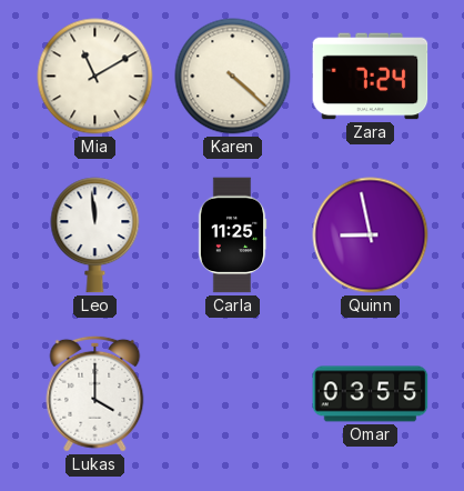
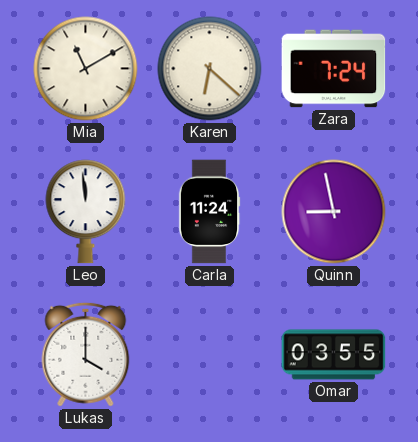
Karen: 4:22 -> 6:22 (210, 69)
Carla: 11:25 -> 11:24 (209, 212)
